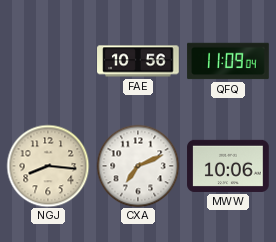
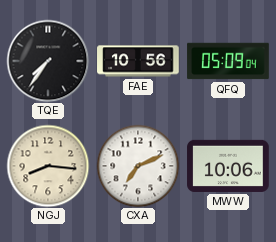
TQE: none -> 7:36 (48, 61)
QFQ: 11:09 -> 05:09 (228, 61)
